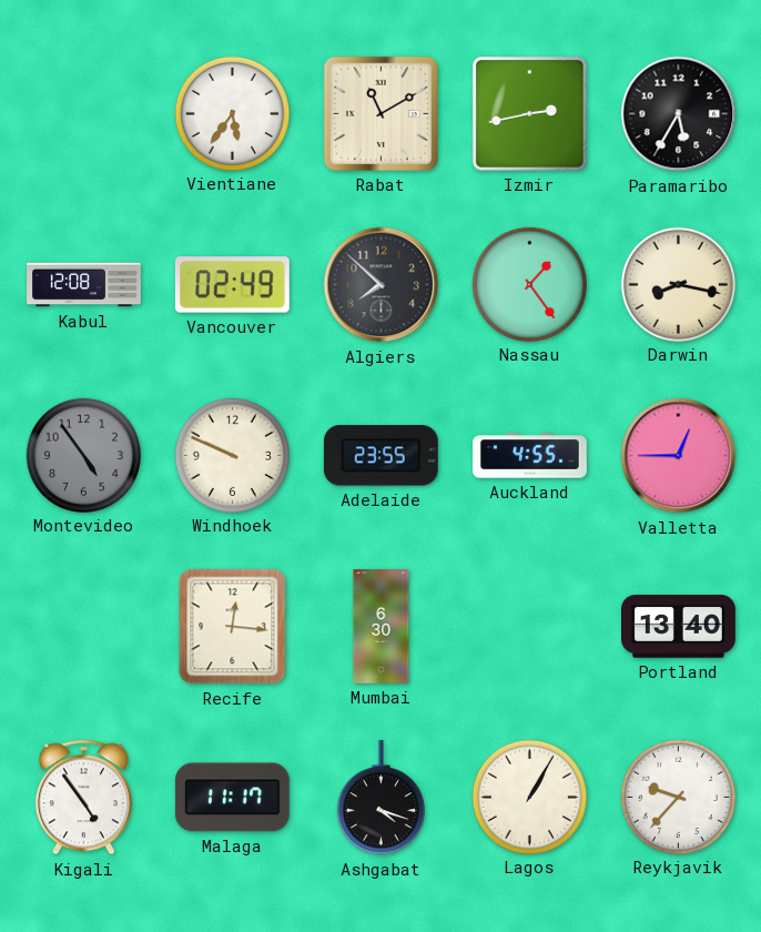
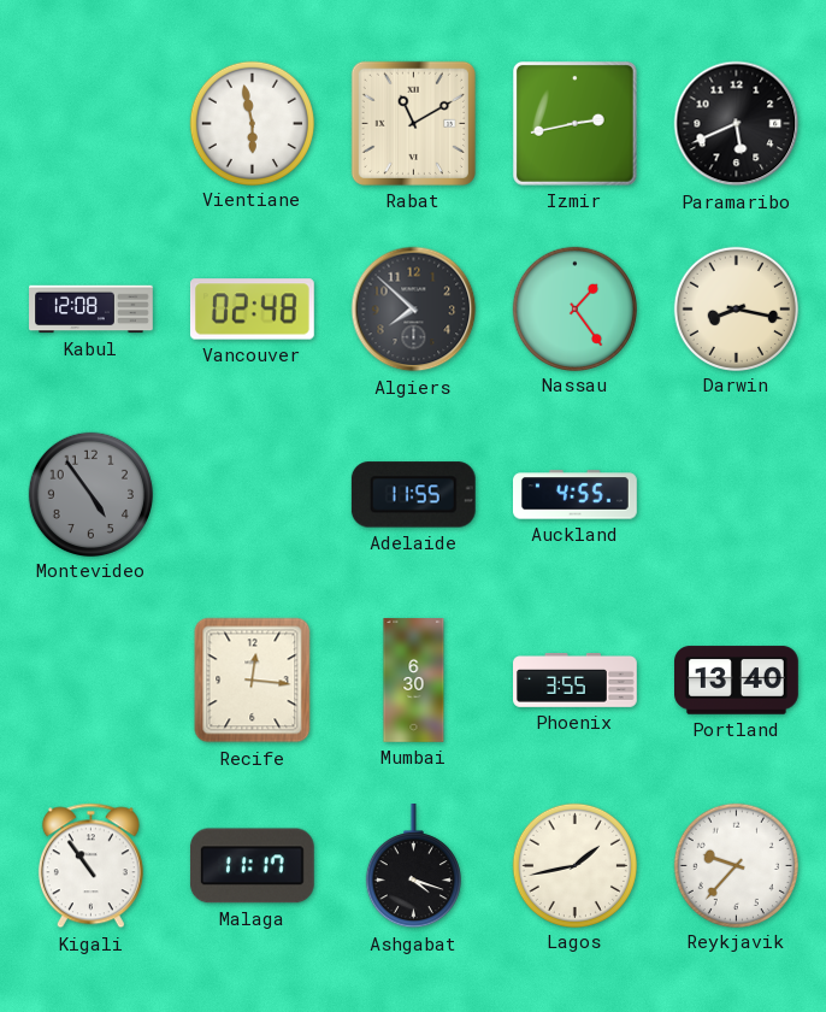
Vientiane: 5:36 -> 5:58 (252, 123)
Paramaribo: 5:35 -> 5:41 (737, 124)
Vancouver: 02:49 -> 02:48 (252, 310)
Windhoek: 9:49 -> none (232, 455)
Adelaide: 23:55 -> 11:55 (413, 495)
Valletta: 12:45 -> none (679, 456)
Phoenix: none -> 3:55 (576, 681)
Kigali: 4:54 -> 10:54 (90, 866)
Lagos: 1:05 -> 1:43 (574, 865)
